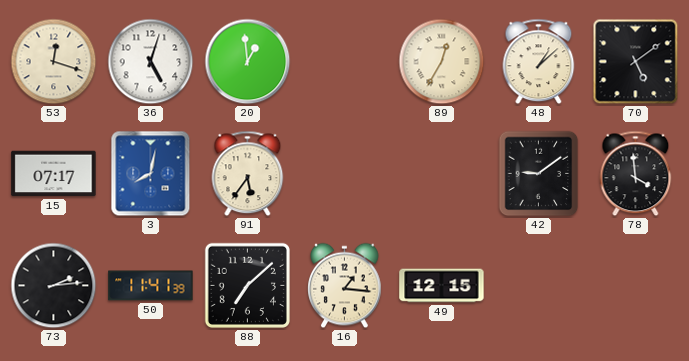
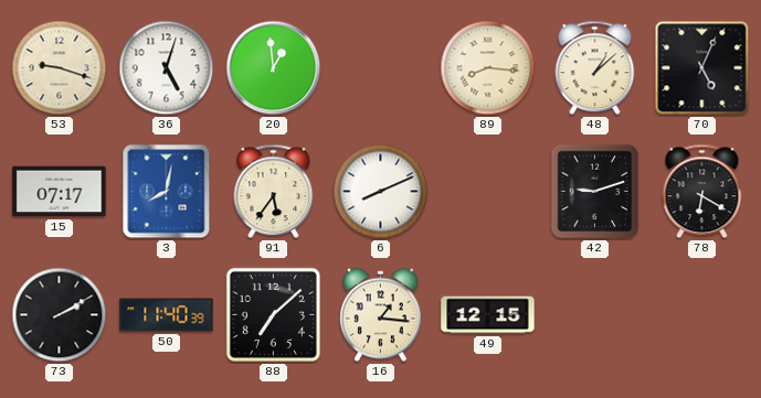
53: 12:18 -> 9:18 (60, 68)
89: 12:35 -> 8:16 (488, 68)
70: 5:09 -> 5:04 (702, 68)
6: none -> 8:11 (381, 192)
42: 9:09 -> 9:12 (595, 192)
78: 3:59 -> 6:20 (702, 192)
73: 2:14 -> 2:10 (60, 315)
50: 11:41 -> 11:40 (167, 315)
